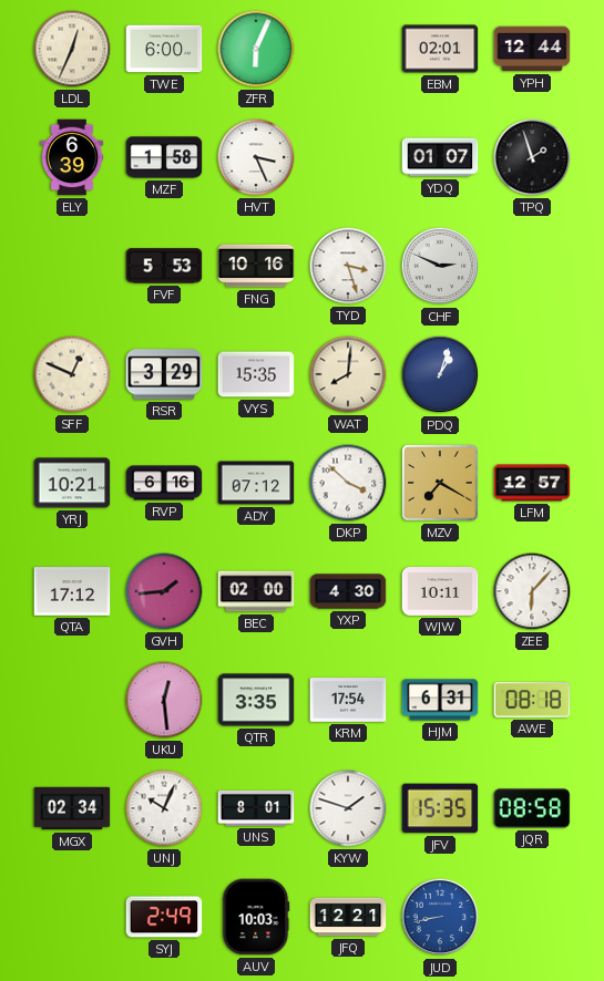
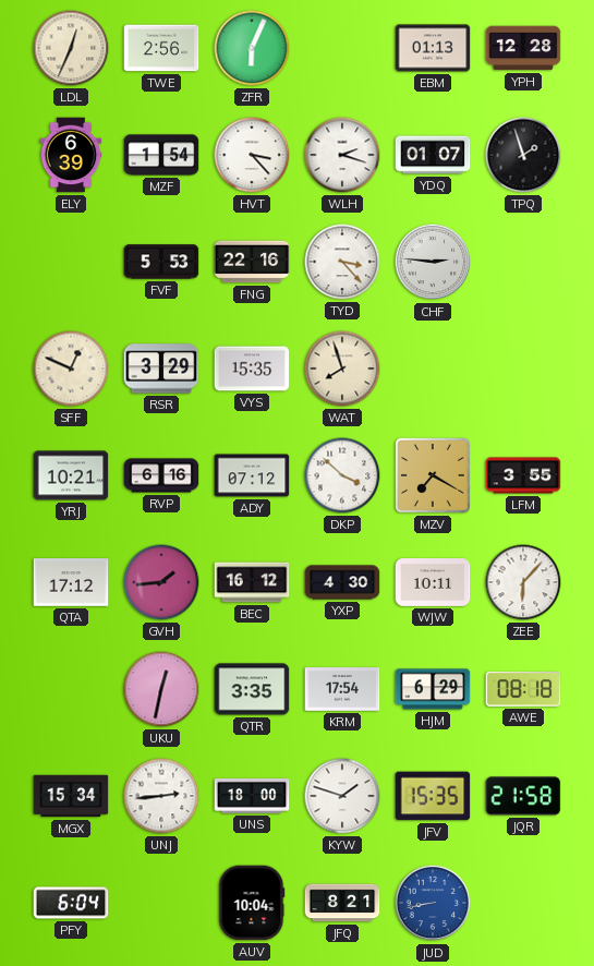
TWE: 6:00 -> 2:56 (161, 48)
EBM: 02:01 -> 01:13 (433, 48)
YPH: 12:44 -> 12:28 (523, 48)
MZF: 1:58 -> 1:54 (161, 155)
HVT: 3:26 -> 3:23 (252, 155)
WLH: none -> 2:18 (342, 155)
FNG: 10:16 -> 22:16 (252, 262)
TYD: 3:27 -> 3:23 (342, 262)
CHF: 2:49 -> 2:46 (433, 262)
WAT: 8:01 -> 7:57 (342, 369)
PDQ: 1:03 -> none (440, 374)
LFM: 12:57 -> 3:55 (523, 475)
BEC: 02:00 -> 16:12 (252, 582)
UKU: 12:29 -> 12:32 (161, 689)
HJM: 6:31 -> 6:29 (433, 689)
MGX: 02:34 -> 15:34 (71, 796)
UNJ: 10:04 -> 2:44 (161, 796)
UNS: 8:01 -> 18:00 (252, 796)
JQR: 08:58 -> 21:58 (523, 796)
PFY: none -> 6:04 (71, 903)
SYJ: 2:49 -> none (164, 917)
AUV: 10:03 -> 10:04 (252, 903)
JFQ: 12:21 -> 8:21 (342, 903)
